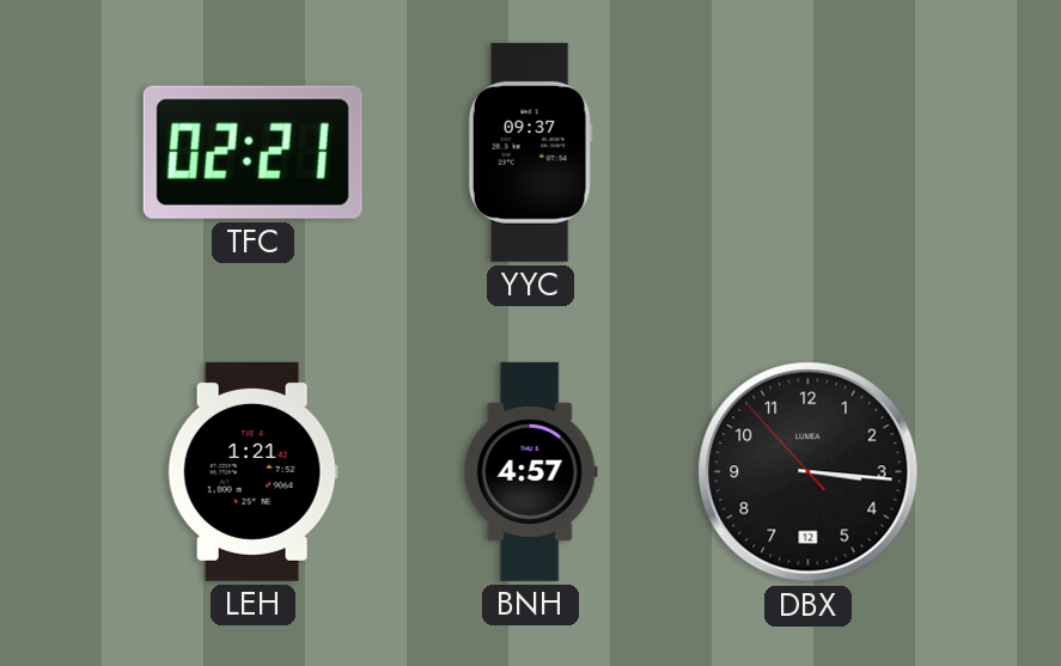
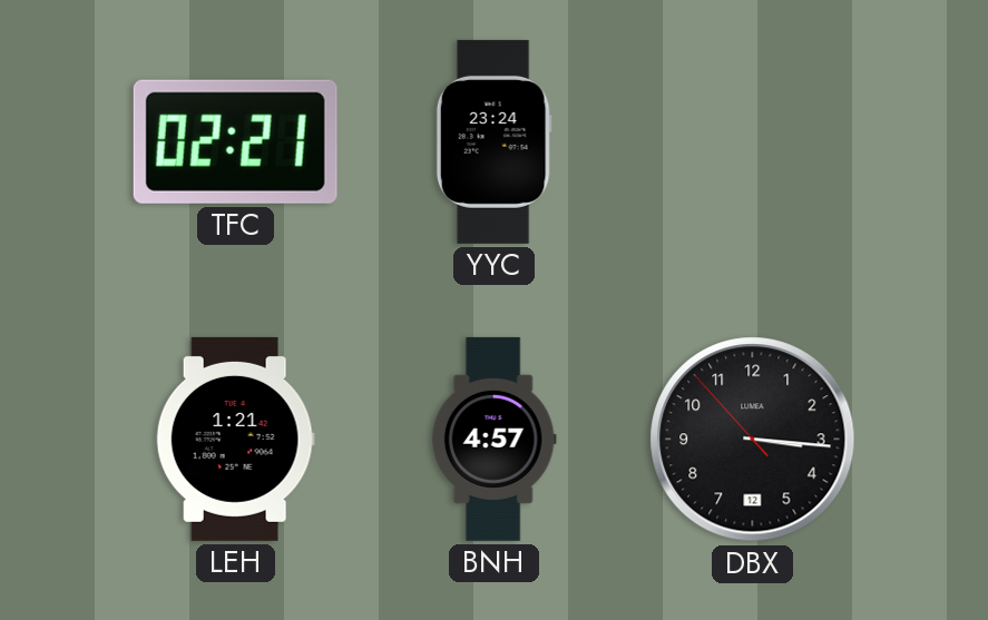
YYC: 09:37 -> 23:24 (493, 141)
